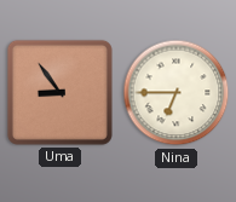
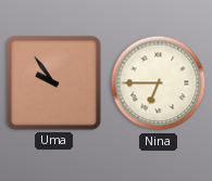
Uma: 8:54 -> 9:54 (53, 82)
